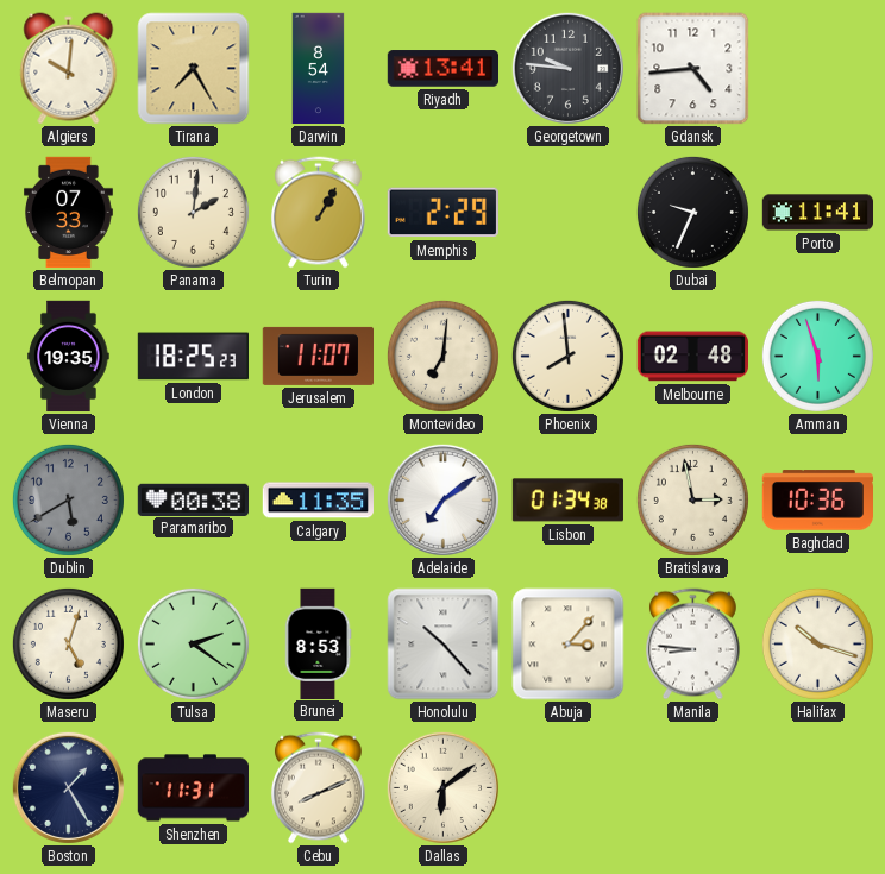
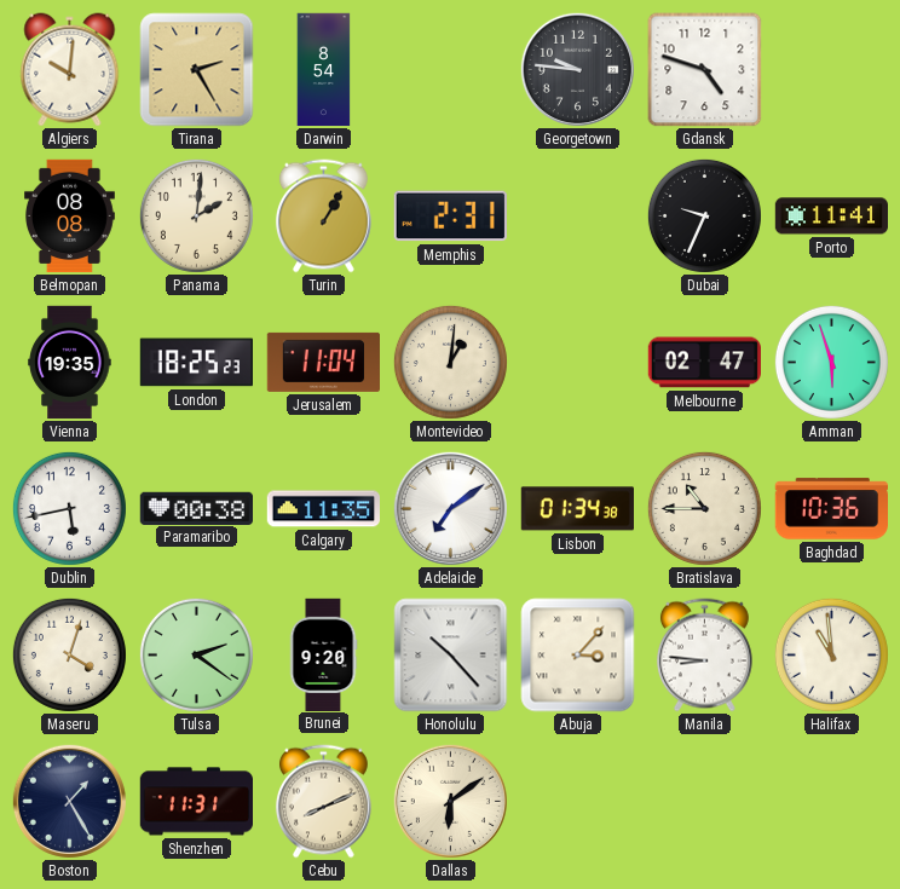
Tirana: 7:25 -> 2:25 (197, 70)
Riyadh: 13:41 -> none (442, 69)
Gdansk: 4:44 -> 4:48 (705, 70)
Belmopan: 07:33 -> 08:08 (70, 217)
Memphis: 2:29 -> 2:31 (450, 217)
Jerusalem: 11:07 -> 11:04 (323, 362)
Montevideo: 7:01 -> 1:01 (450, 362)
Phoenix: 7:59 -> none (567, 356)
Melbourne: 02:48 -> 02:47 (704, 363)
Dublin: 5:40 -> 5:43 (69, 508)
Dublin dial: grey -> white (69, 508)
Bratislava: 2:58 -> 10:45 (704, 508)
Maseru: 5:03 -> 4:03 (69, 654)
Brunei: 8:53 -> 9:20 (323, 654)
Halifax: 10:18 -> 10:59 (831, 654)
